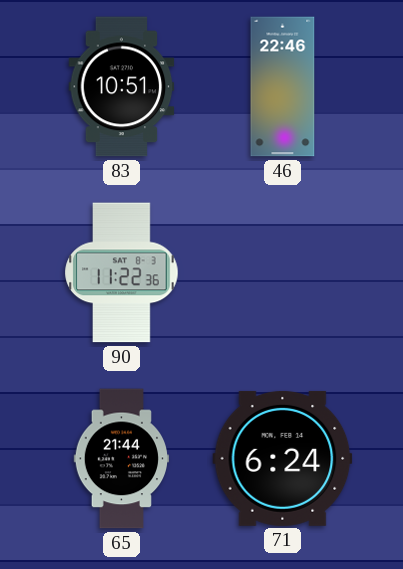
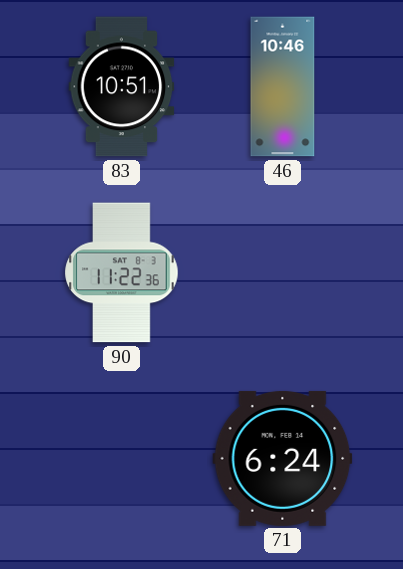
46: 22:46 -> 10:46 (283, 87)
65: 21:44 -> none (122, 459)
